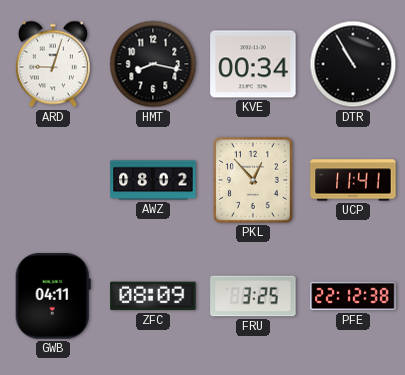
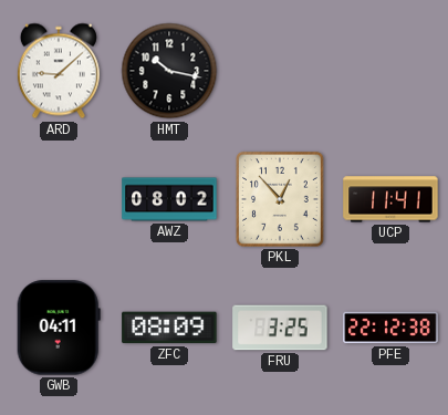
ARD: 9:03 -> 9:08 (59, 71)
HMT: 8:17 -> 10:17 (169, 71)
KVE: 00:34 -> none (253, 64)
DTR: 10:55 -> none (353, 64)
